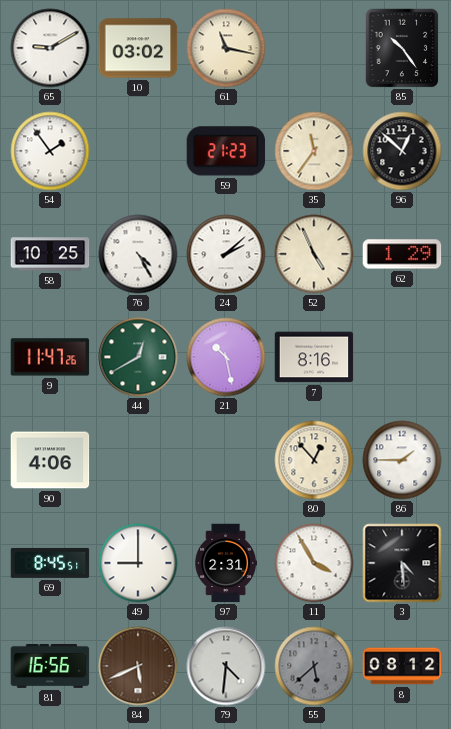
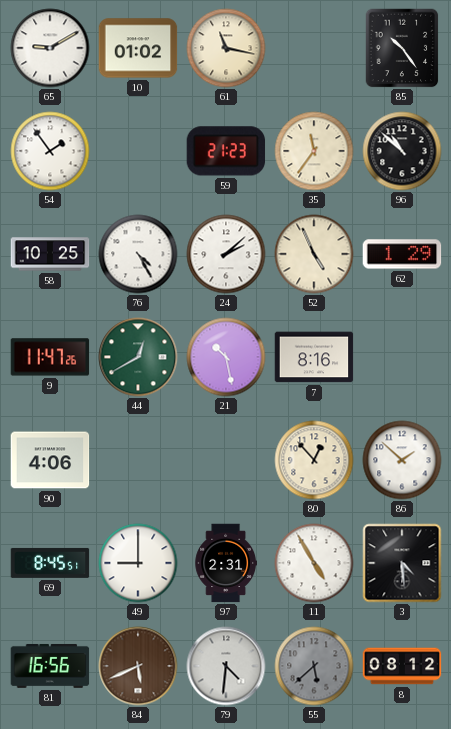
10: 03:02 -> 01:02 (138, 48)
96: 12:52 -> 10:52 (402, 151)
86: 1:45 -> 1:52 (402, 460)
11: 3:55 -> 4:55 (314, 563)
